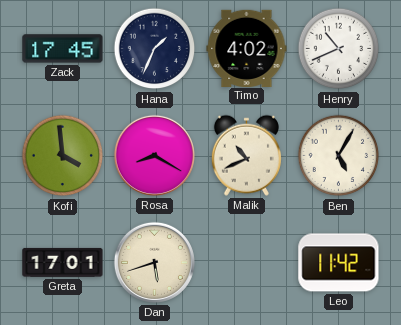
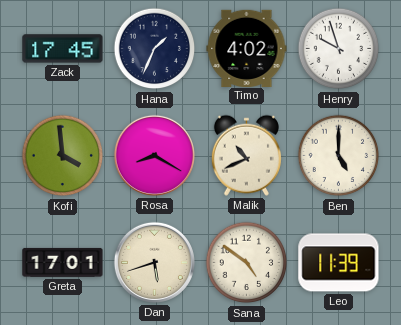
Henry: 10:41 -> 9:57 (339, 49)
Ben: 5:05 -> 5:00 (339, 156)
Sana: none -> 4:51 (247, 263)
Leo: 11:42 -> 11:39 (339, 263)
